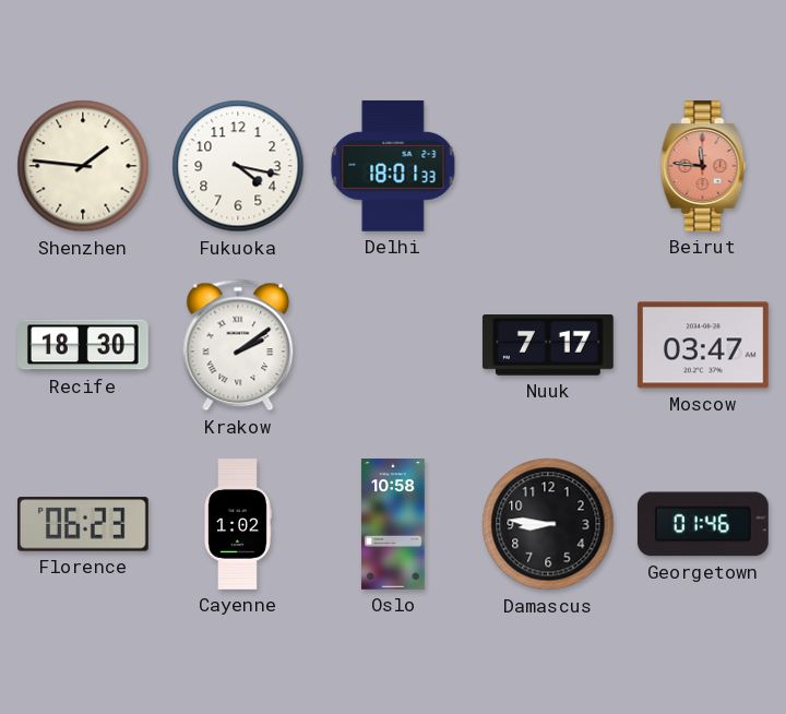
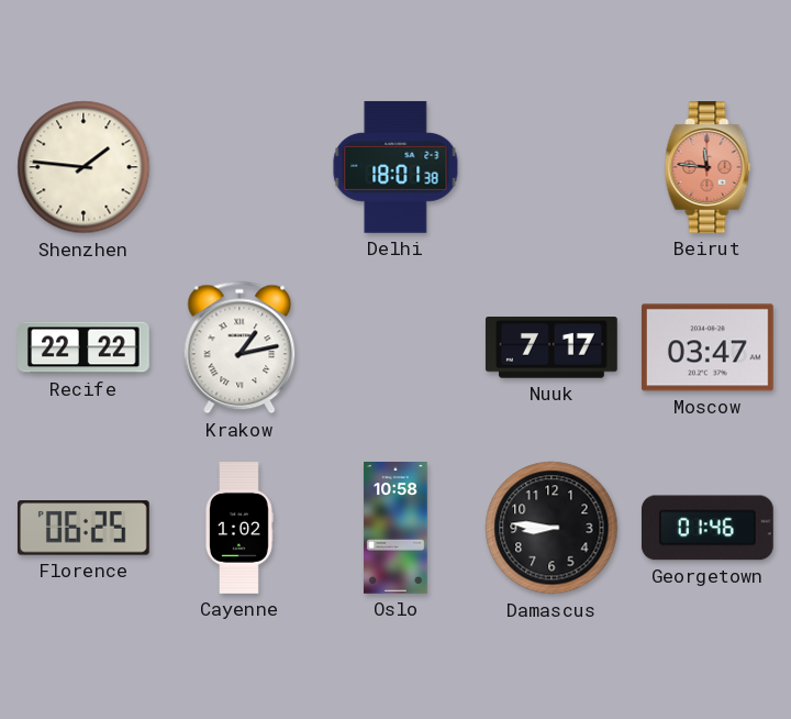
Fukuoka: 4:17 -> none (238, 166)
Delhi: 18:01:33 -> 18:01:38 (396, 167)
Recife: 18:30 -> 22:22 (85, 347)
Krakow: 2:09 -> 1:13 (239, 347)
Florence: 06:23 -> 06:25 (83, 528)
